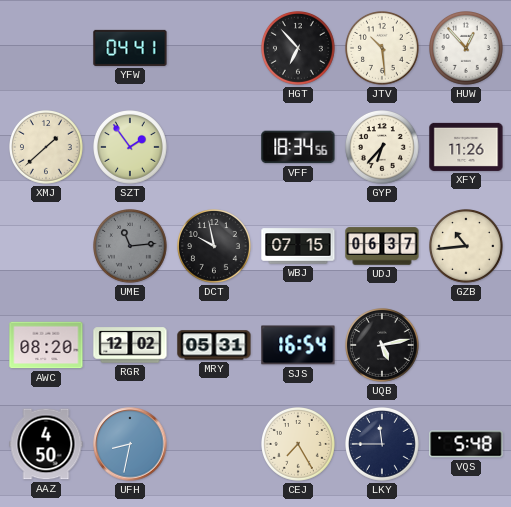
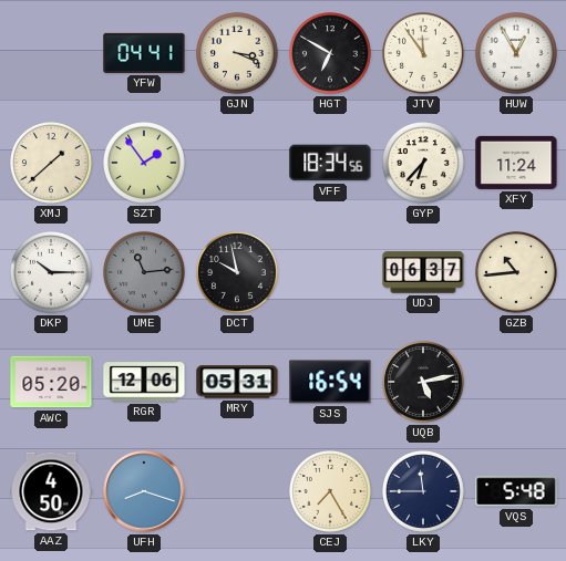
GJN: none -> 3:19 (238, 54)
HGT: 6:53 -> 6:50 (331, 54)
JTV: 10:29 -> 11:54 (424, 54)
HUW: 12:53 -> 12:55 (517, 54)
XFY: 11:26 -> 11:24 (516, 163)
DKP: none -> 10:15 (52, 273)
WBJ: 07:15 -> none (298, 246)
AWC: 08:20 -> 05:20 (51, 382)
RGR: 12:02 -> 12:06 (144, 382)
UFH: 8:32 -> 8:18 (144, 491)
